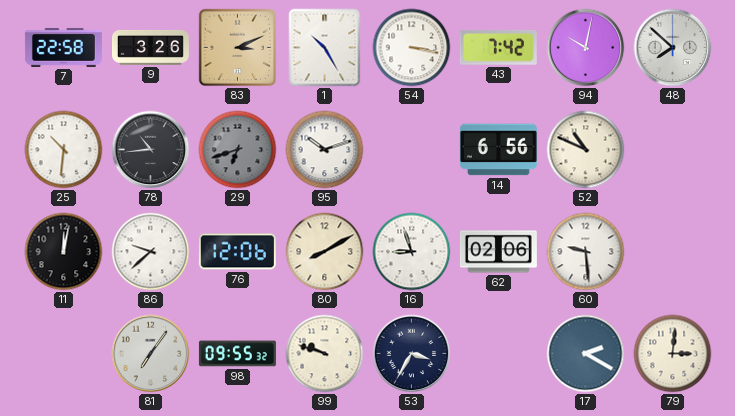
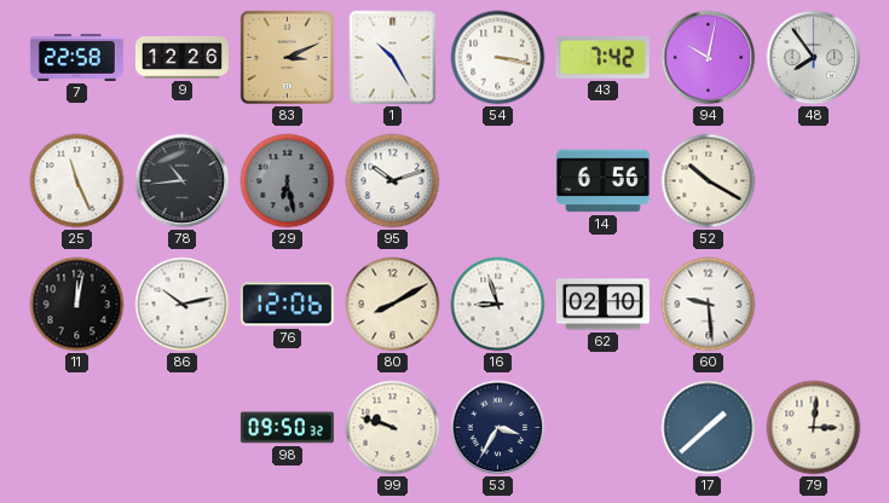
9: 3:26 -> 12:26 (181, 57)
48: 7:52 -> 7:54 (814, 58)
25: 10:31 -> 11:26 (77, 181)
29: 6:42 -> 6:28 (288, 181)
52: 10:49 -> 10:20 (709, 181)
86: 9:38 -> 10:13 (183, 305)
62: 02:06 -> 02:10 (602, 305)
81: 7:06 -> none (151, 354)
98: 09:55 -> 09:50 (287, 428)
17: 2:20 -> 1:38 (709, 428)
